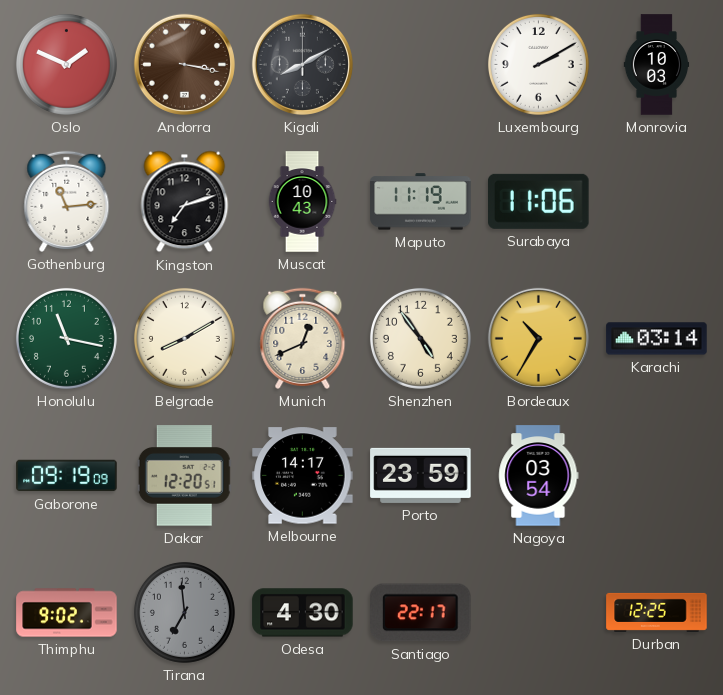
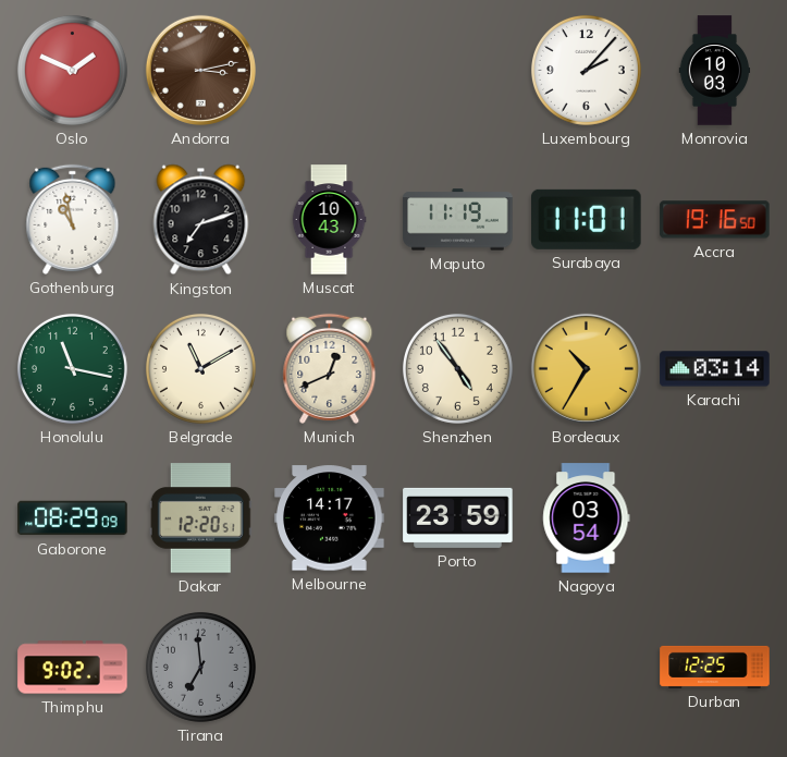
Andorra: 3:17 -> 3:13 (200, 70)
Kigali: 8:10 -> none (302, 64)
Luxembourg: 2:10 -> 2:07 (586, 70)
Gothenburg: 11:14 -> 10:58 (73, 219)
Surabaya: 11:06 -> 11:01 (587, 219)
Accra: none -> 19:16 (715, 220)
Belgrade: 8:10 -> 11:10 (200, 368)
Gaborone: 09:19 -> 08:29 (73, 518)
Odesa: 4:30 -> none (303, 613)
Santiago: 22:17 -> none (421, 613)
